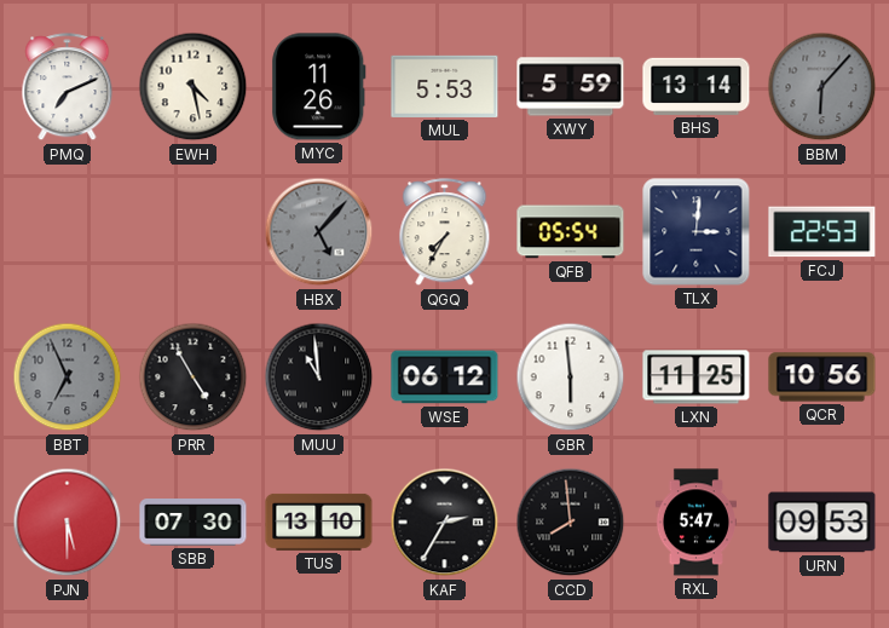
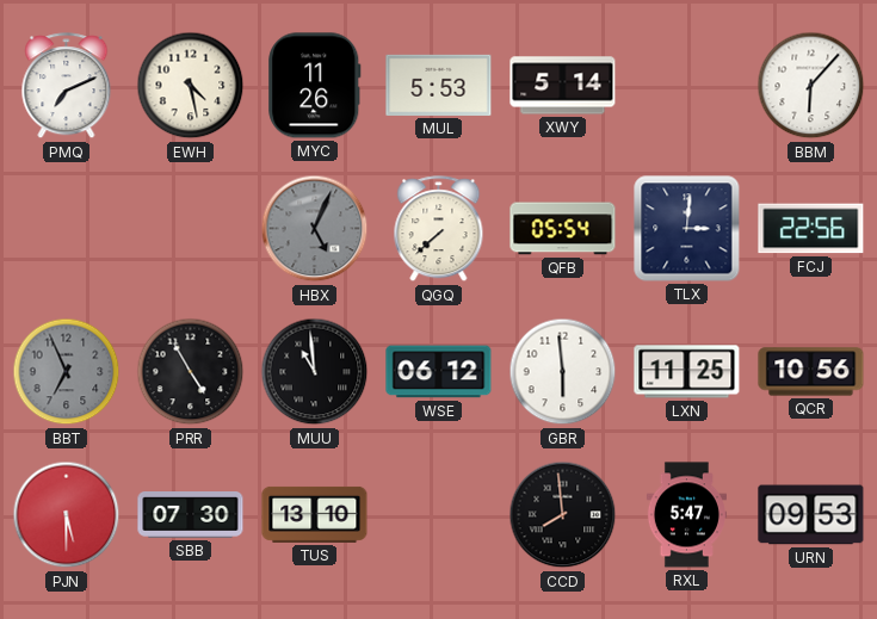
XWY: 5:59 -> 5:14 (563, 86)
BHS: 13:14 -> none (697, 86)
BBM dial: grey -> white (811, 86)
HBX: 5:07 -> 5:04 (315, 229)
QGQ: 7:35 -> 7:38 (439, 229)
FCJ: 22:53 -> 22:56 (811, 229)
KAF: 2:35 -> none (445, 523)
